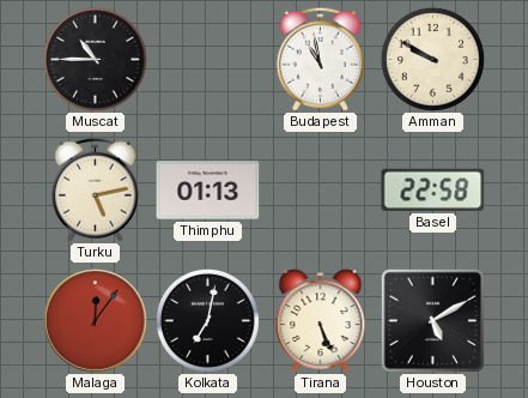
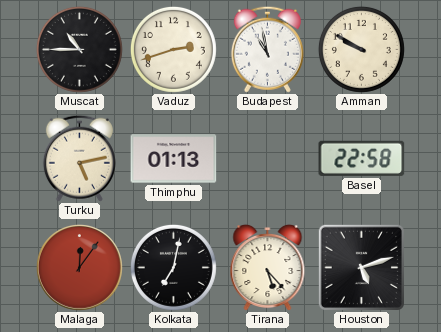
Vaduz: none -> 2:42 (173, 49)
Tirana: 5:26 -> 5:23 (268, 267)
Houston: 5:10 -> 5:12 (361, 267)
